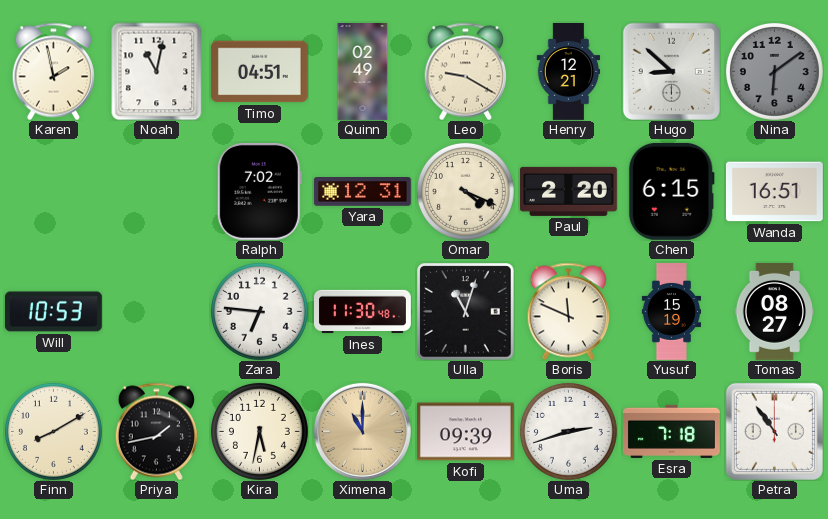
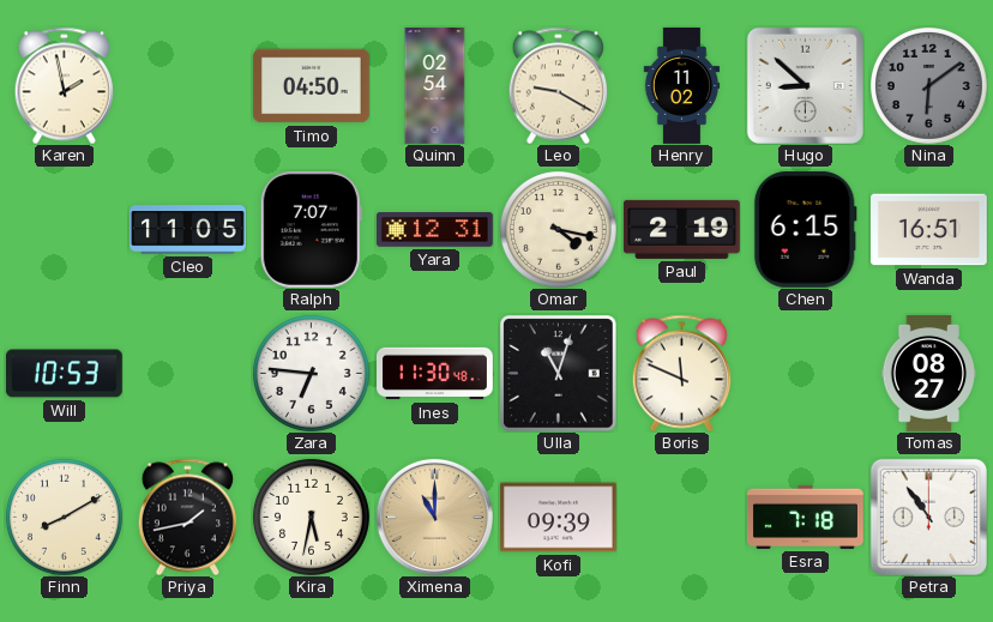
Noah: 11:02 -> none (157, 71)
Timo: 04:51 -> 04:50 (311, 86)
Quinn: 02:49 -> 02:54 (435, 86)
Henry: 12:21 -> 11:02 (682, 86)
Cleo: none -> 11:05 (188, 230)
Ralph: 7:02 -> 7:07 (311, 229)
Omar: 4:19 -> 4:17 (558, 229)
Paul: 2:20 -> 2:19 (681, 229)
Yusuf: 15:19 -> none (671, 312)
Uma: 2:42 -> none (568, 431)
